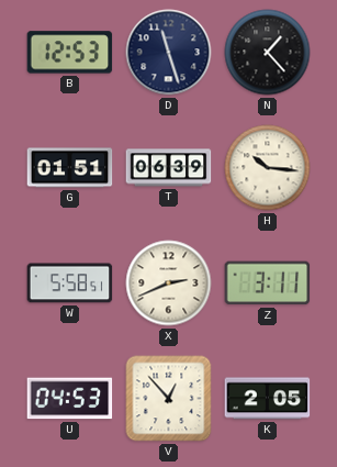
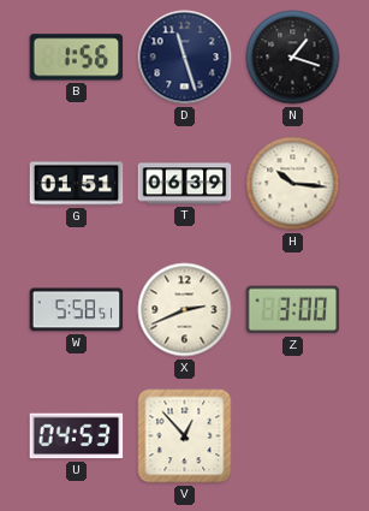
B: 12:53 -> 1:56 (77, 58)
N: 1:23 -> 1:18 (293, 58)
Z: 3:11 -> 3:00 (293, 310)
K: 2:05 -> none (268, 399)
